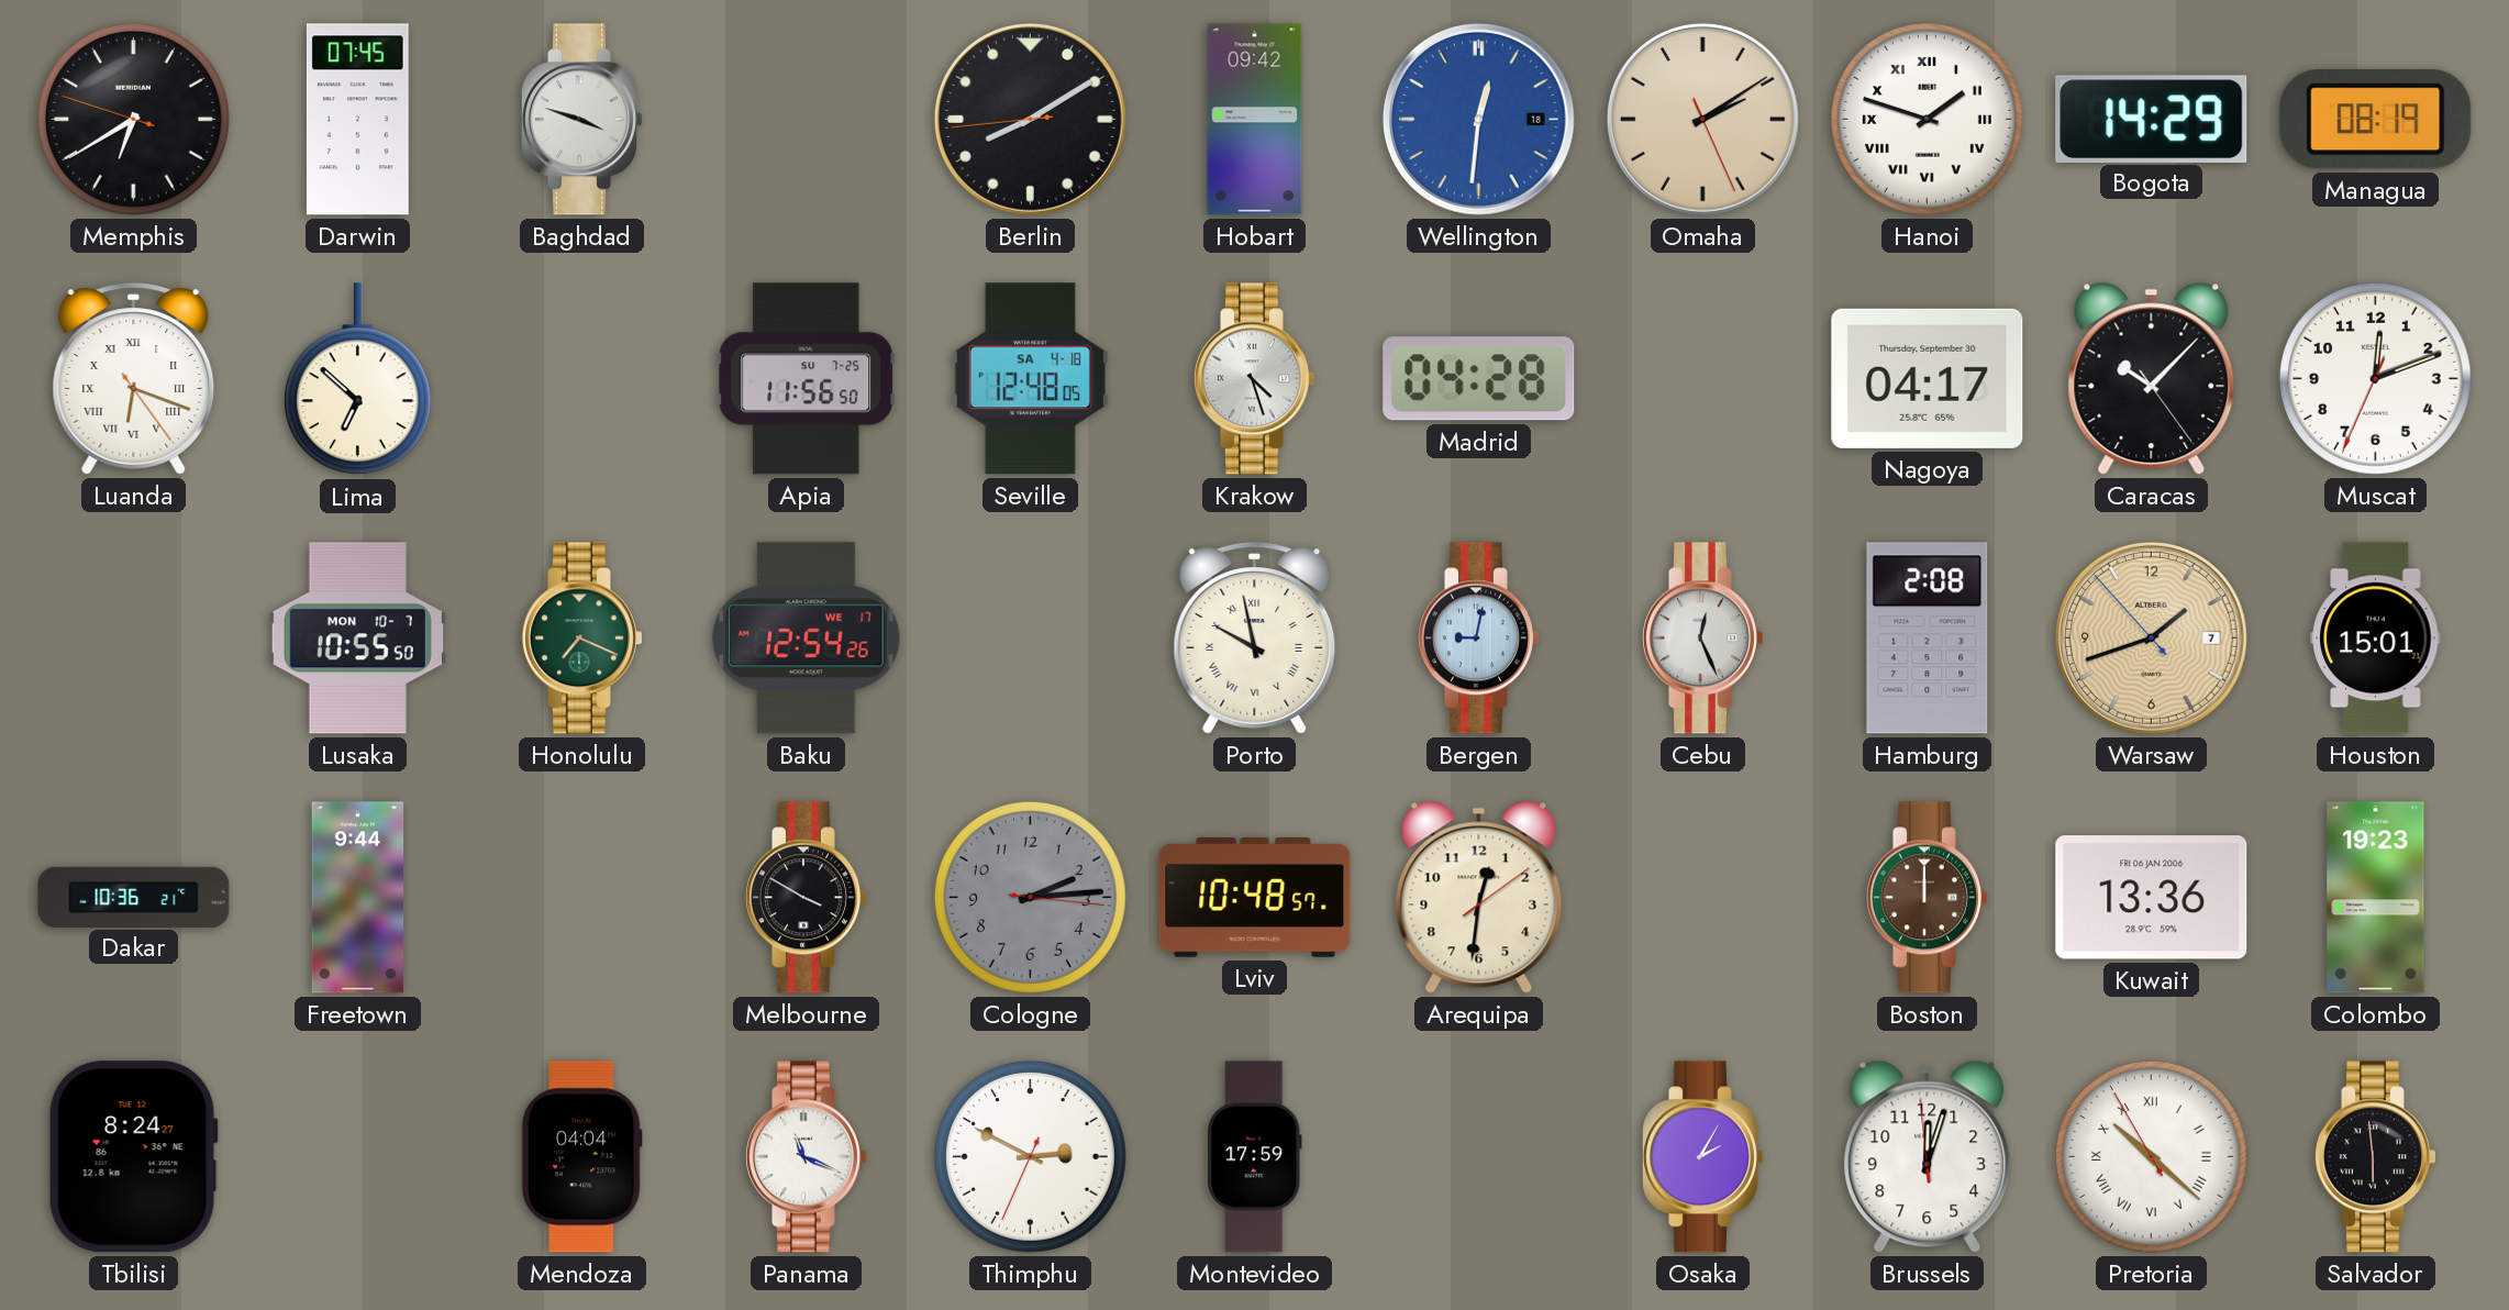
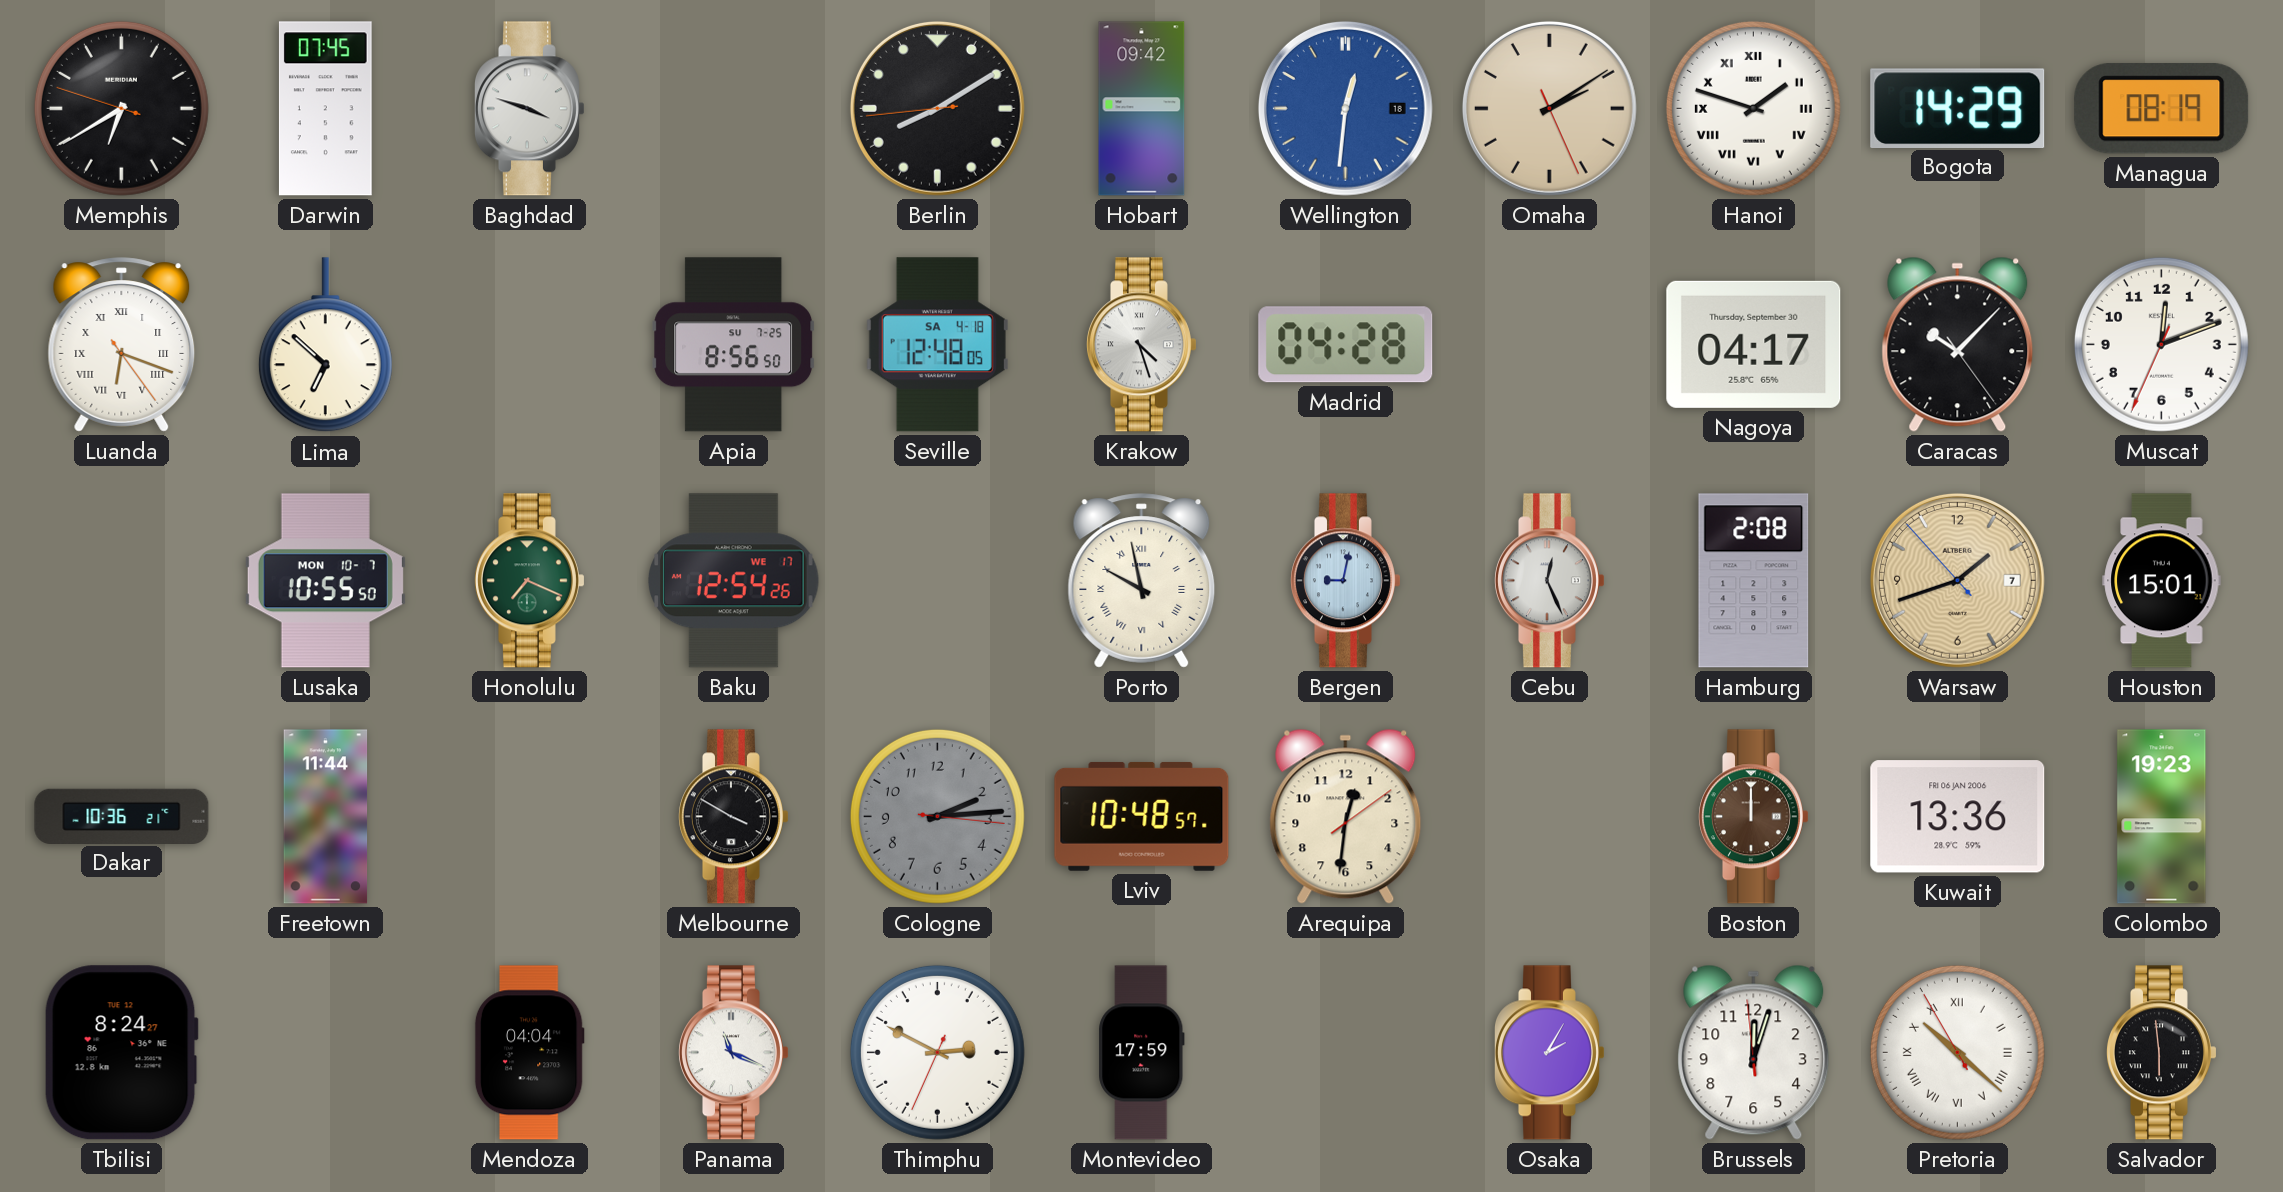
Apia: 11:56 -> 8:56 (734, 345)
Freetown: 9:44 -> 11:44 (326, 817)
